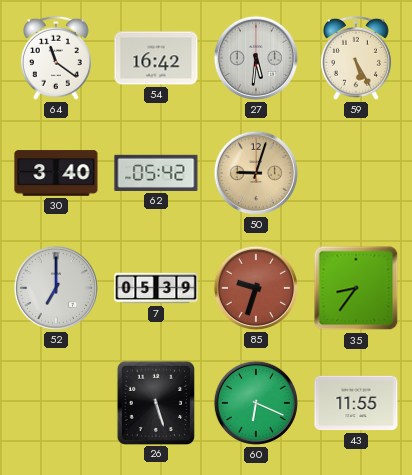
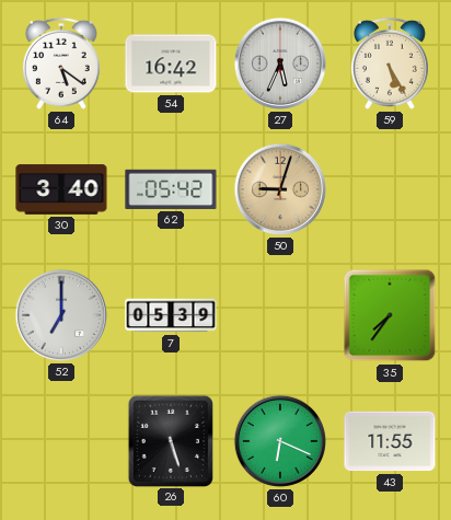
64: 11:21 -> 5:21 (61, 63)
27: 5:31 -> 5:34 (280, 63)
85: 9:33 -> none (256, 288)
35: 8:36 -> 7:36 (390, 315)
